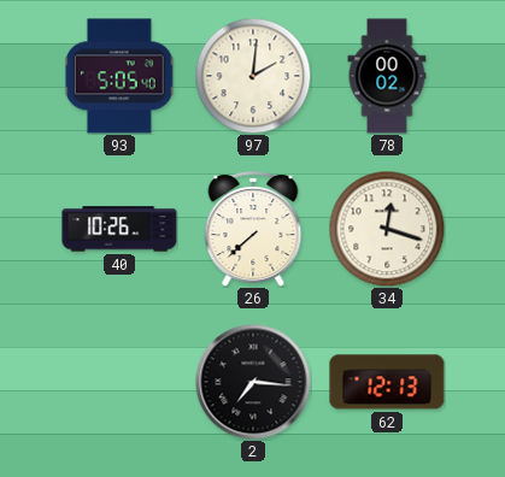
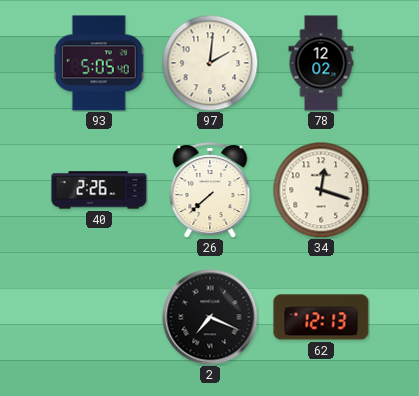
78: 00:02 -> 12:02 (321, 63)
40: 10:26 -> 2:26 (99, 190)
2: 7:16 -> 7:19 (210, 317)
